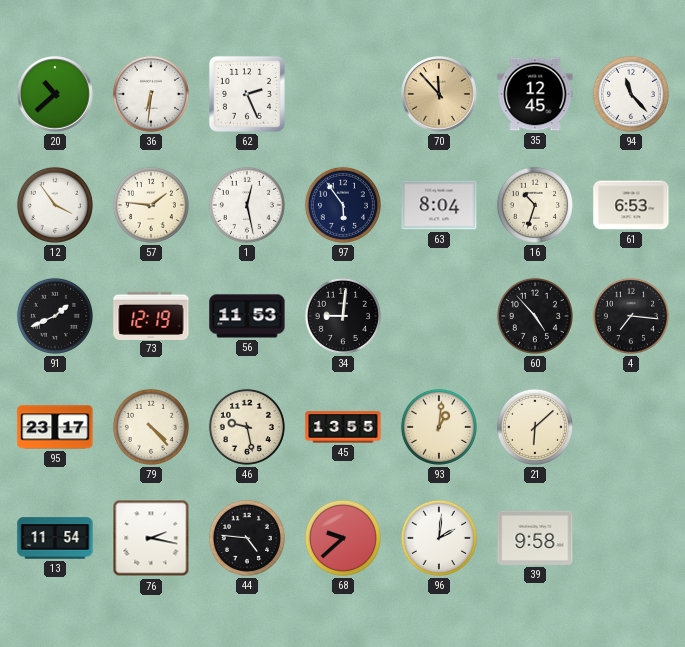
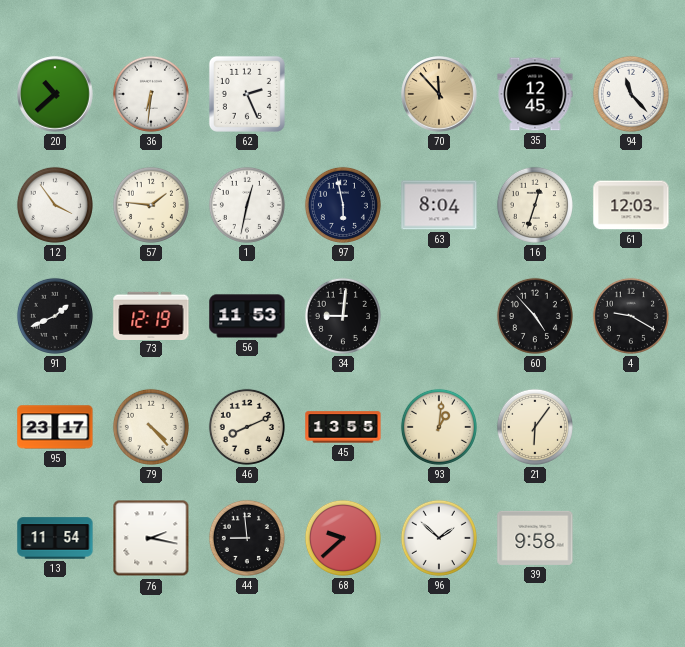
1: 12:28 -> 12:32 (247, 205)
97: 5:54 -> 5:58 (343, 205)
16: 10:33 -> 12:33 (535, 205)
61: 6:53 -> 12:03 (631, 205)
4: 7:16 -> 9:20 (631, 316)
46: 9:28 -> 8:11 (247, 427)
21: 6:08 -> 6:06 (535, 427)
44: 4:46 -> 8:59 (247, 538)
96: 2:01 -> 1:52 (439, 538)
